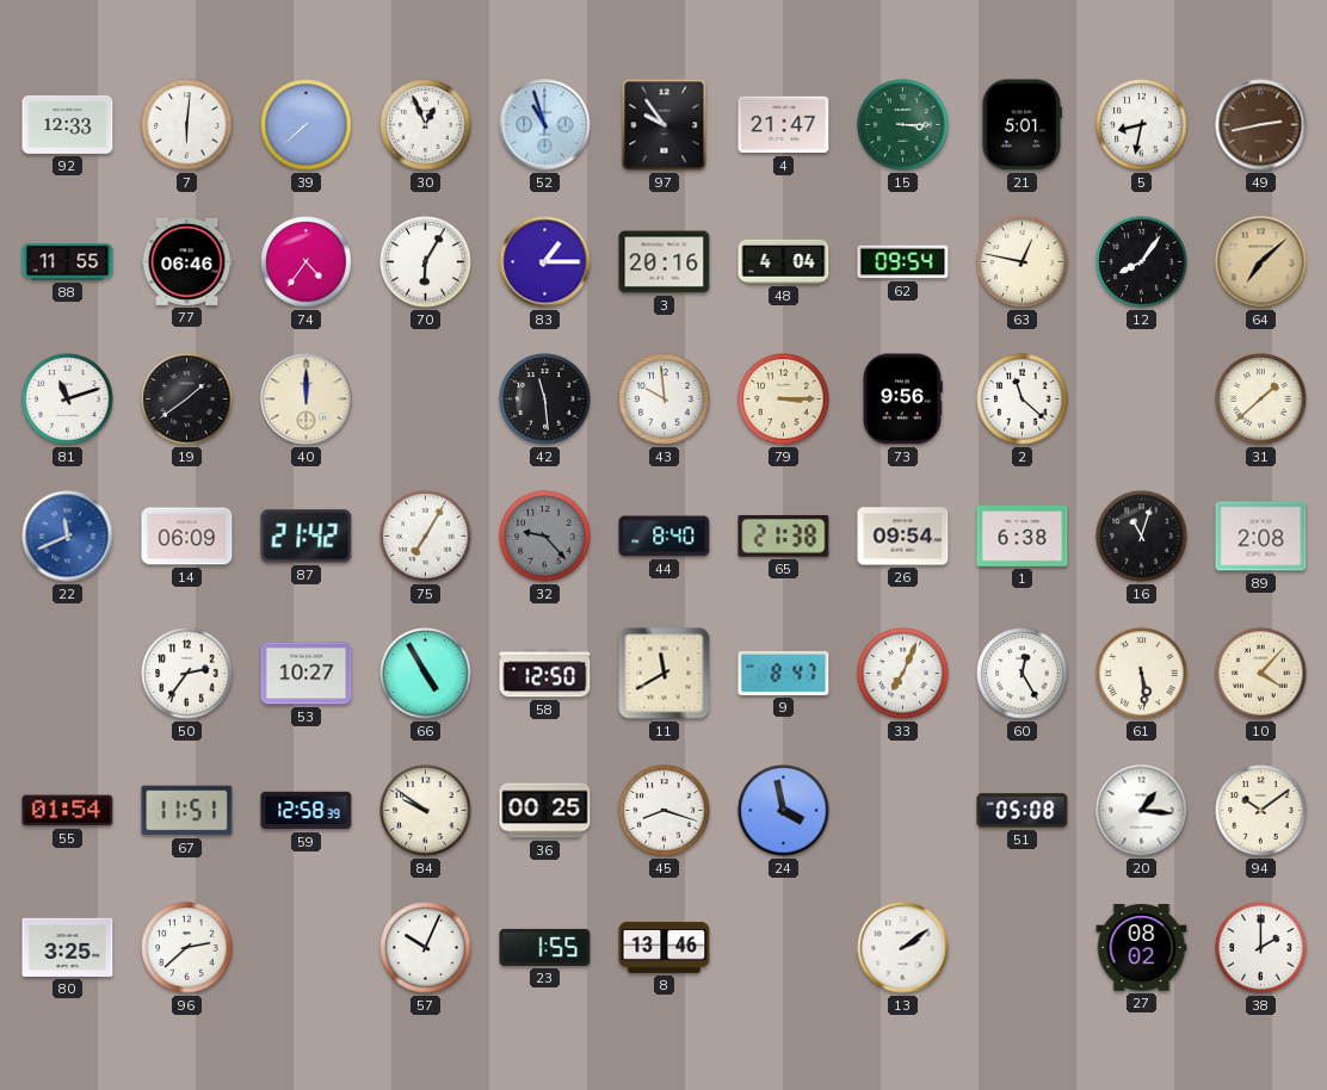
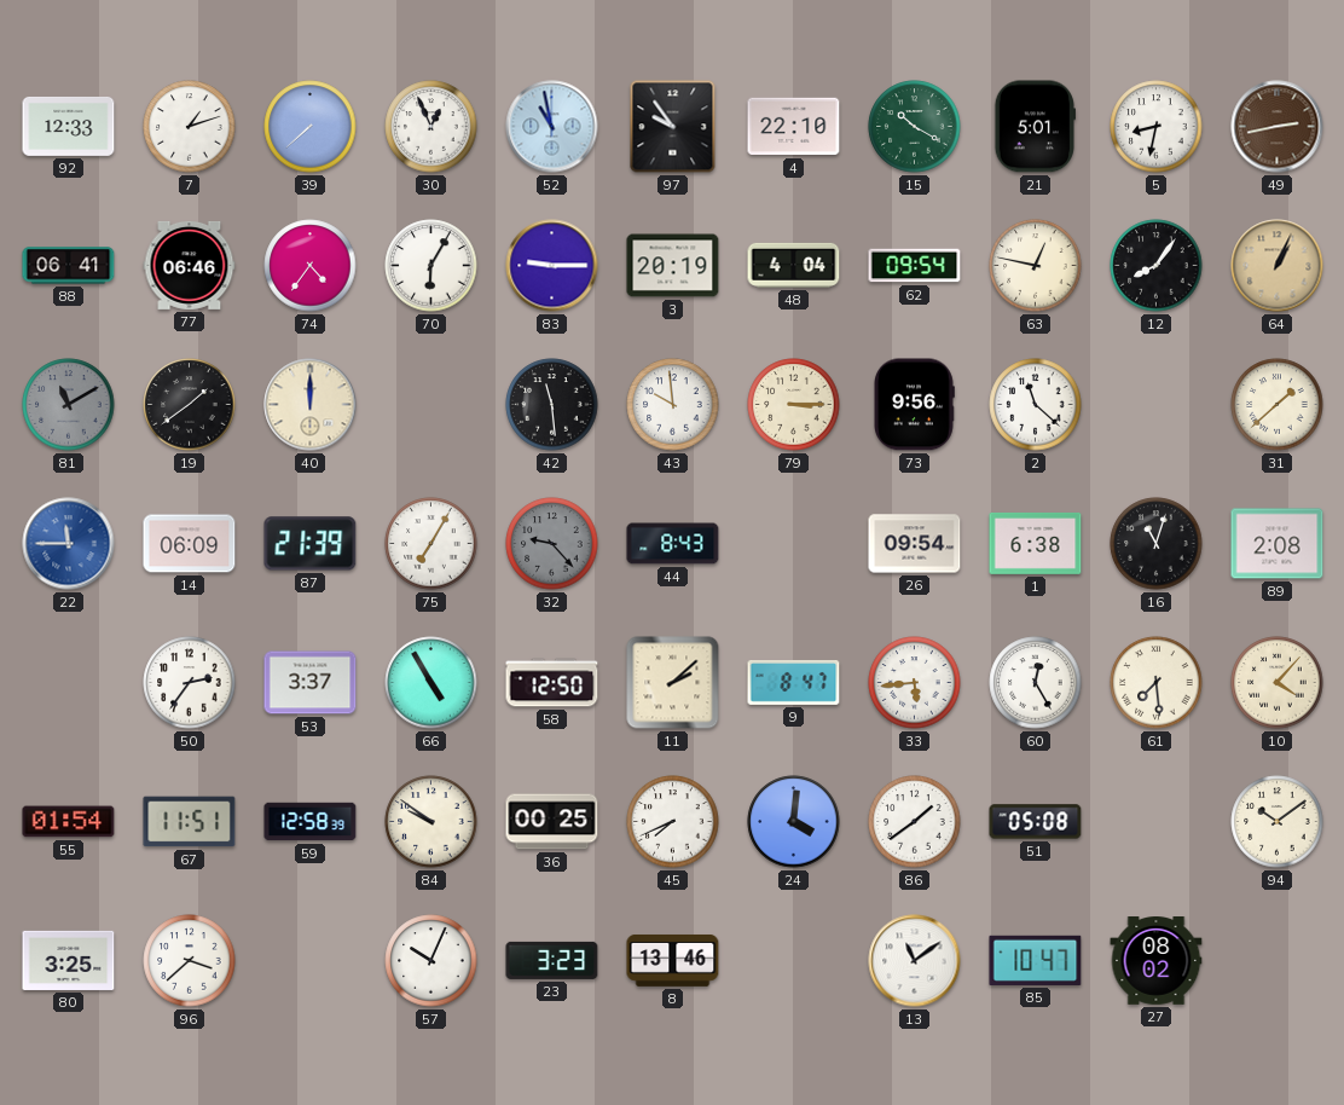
7: 6:01 -> 1:12 (190, 127)
52: 10:57 -> 10:58 (552, 127)
4: 21:47 -> 22:10 (794, 127)
15: 3:15 -> 10:20 (915, 127)
88: 11:55 -> 06:41 (69, 266)
83: 1:15 -> 9:15 (552, 266)
3: 20:16 -> 20:19 (673, 266)
64: 7:08 -> 1:04 (1278, 266)
81: 11:12 -> 11:10 (69, 405)
81 dial: white -> grey (69, 405)
22: 11:41 -> 11:45 (69, 544)
87: 21:42 -> 21:39 (311, 544)
44: 8:40 -> 8:43 (673, 544)
65: 21:38 -> none (784, 535)
53: 10:27 -> 3:37 (311, 683)
11: 11:40 -> 2:08 (673, 683)
33: 7:04 -> 5:44 (915, 683)
61: 5:29 -> 7:29 (1157, 683)
45: 8:18 -> 7:41 (673, 822)
24: 3:58 -> 4:01 (794, 822)
86: none -> 1:39 (915, 822)
20: 1:16 -> none (1142, 811)
96: 2:38 -> 3:38 (190, 961)
23: 1:55 -> 3:23 (552, 960)
13: 2:09 -> 11:09 (915, 961)
85: none -> 10:47 (1036, 960)
38: 2:00 -> none (1261, 948)
